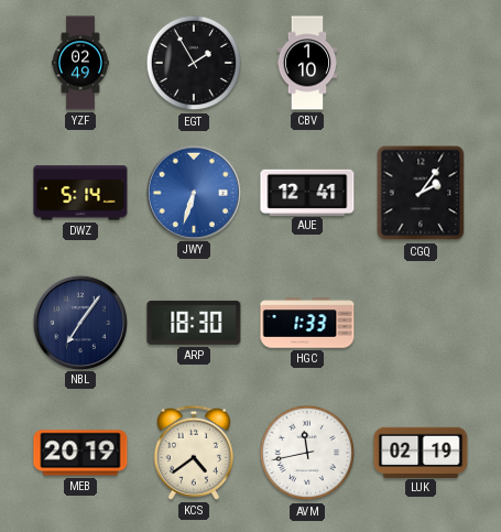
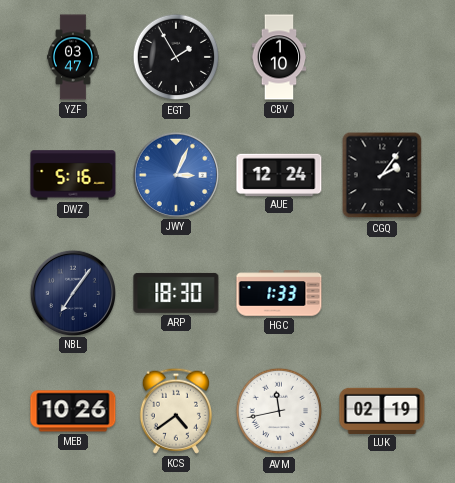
YZF: 02:49 -> 03:47 (73, 57)
DWZ: 5:14 -> 5:16 (73, 175)
JWY: 6:33 -> 3:04 (175, 174)
AUE: 12:41 -> 12:24 (279, 174)
MEB: 20:19 -> 10:26 (73, 411)
